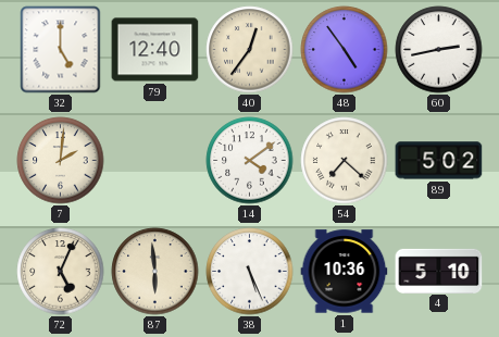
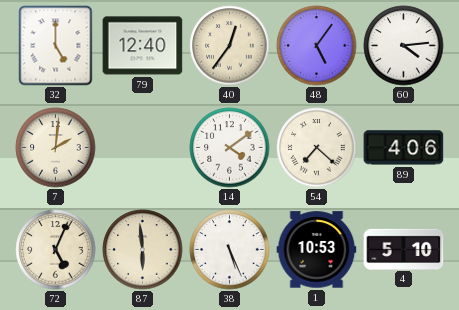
48: 4:54 -> 5:06 (317, 46)
60: 2:43 -> 4:14 (404, 46)
89: 5:02 -> 4:06 (404, 148)
1: 10:36 -> 10:53 (317, 250)
